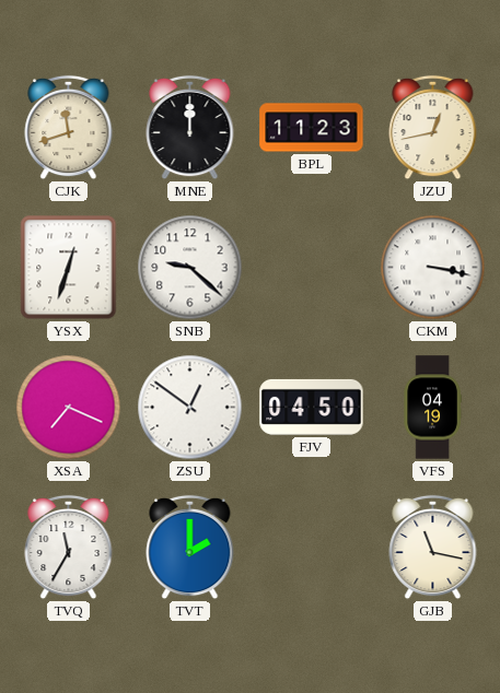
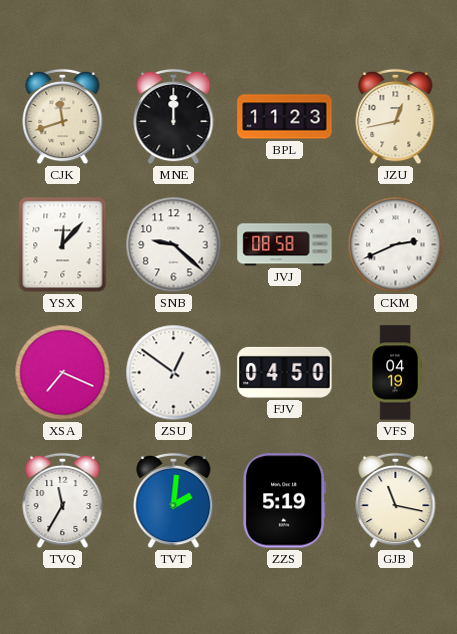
YSX: 12:33 -> 12:07 (63, 245)
JVJ: none -> 08:58 (285, 245)
CKM: 3:17 -> 2:41 (396, 245)
TVT: 2:00 -> 2:01 (174, 501)
ZZS: none -> 5:19 (285, 501)
